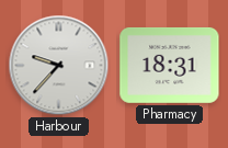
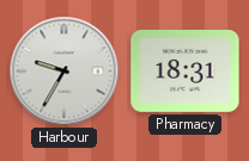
Harbour: 9:37 -> 9:35 (65, 72)
